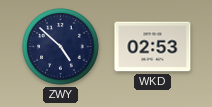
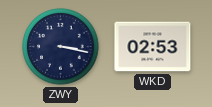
ZWY: 4:52 -> 3:17 (61, 47)
